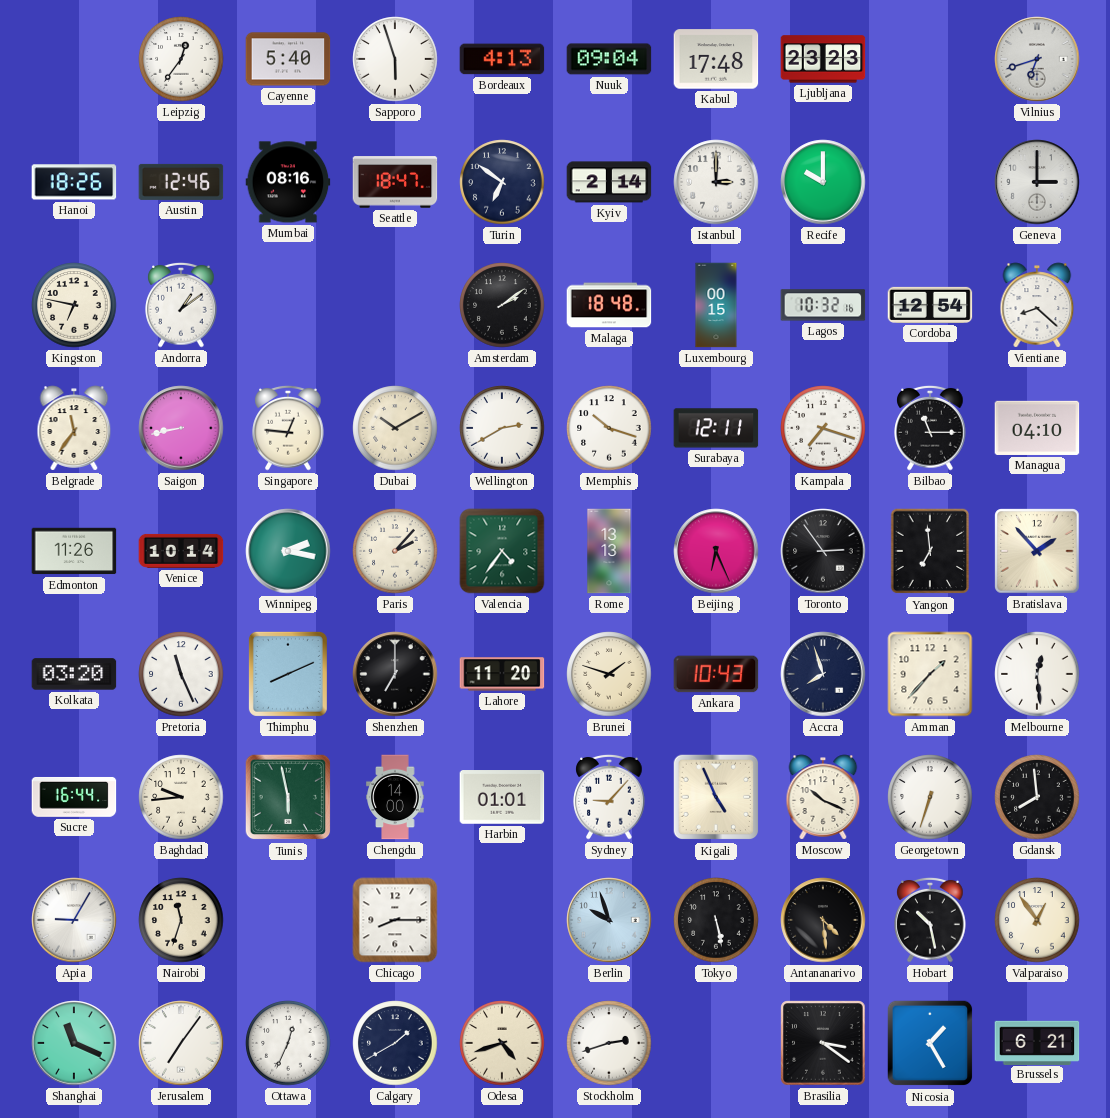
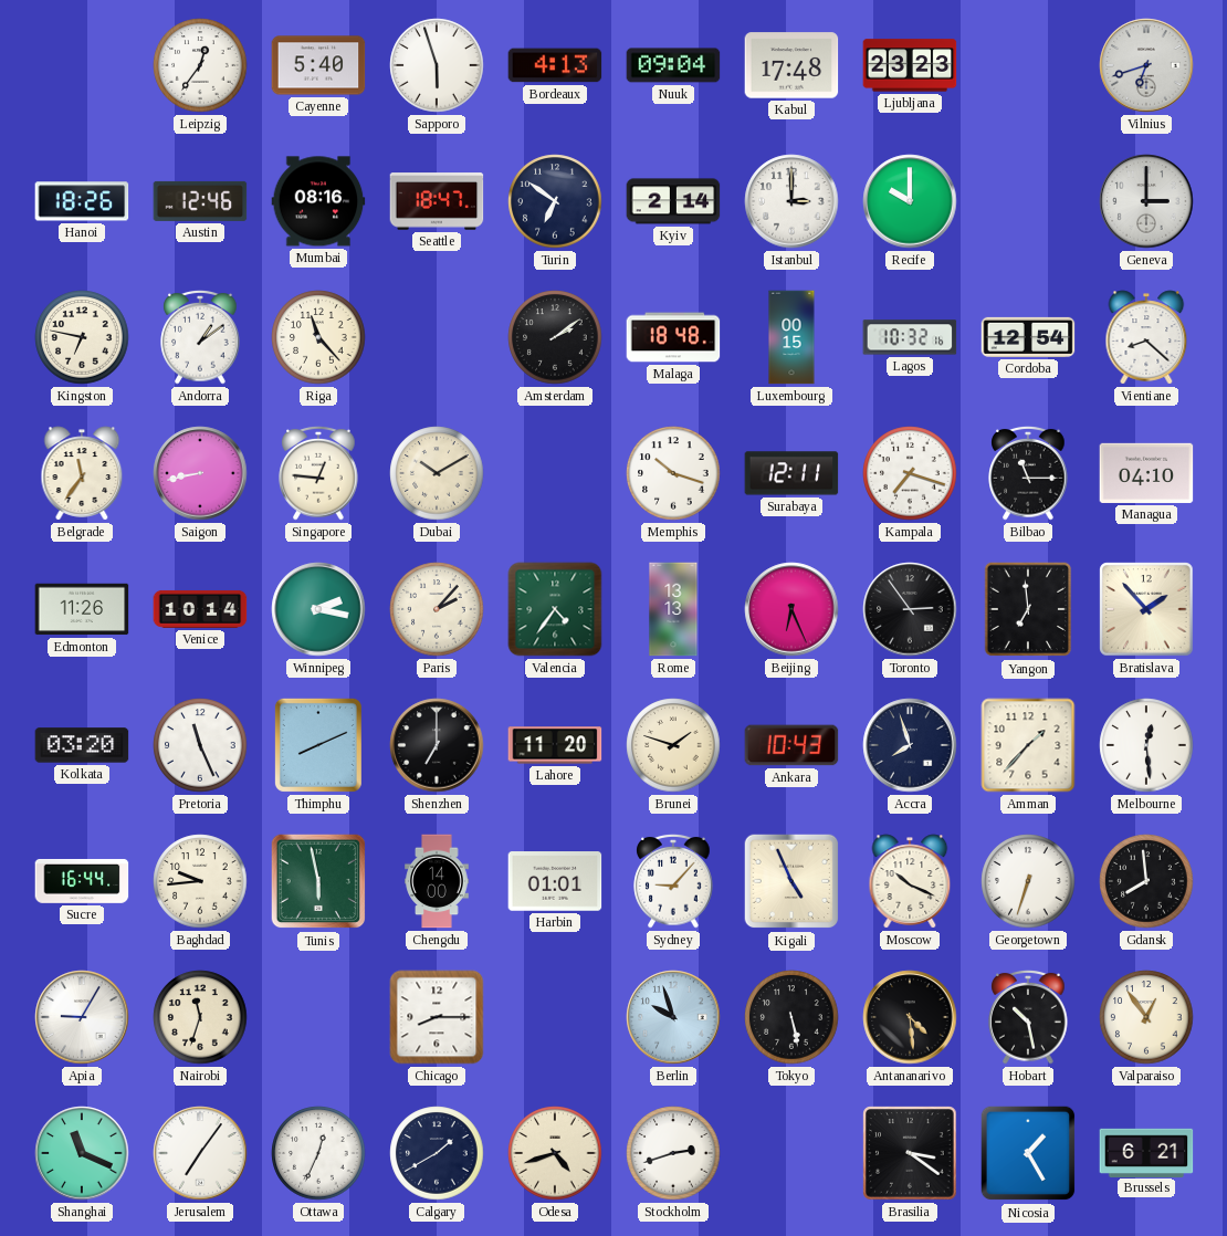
Riga: none -> 11:23 (318, 337)
Wellington: 2:40 -> none (502, 428)
